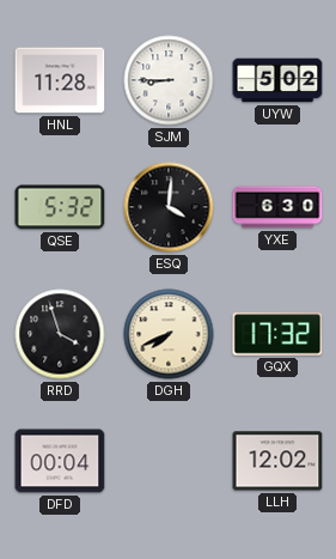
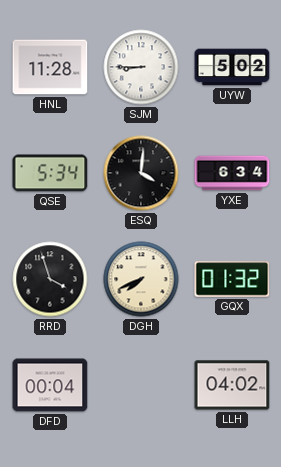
QSE: 5:32 -> 5:34 (50, 173)
YXE: 6:30 -> 6:34 (232, 173)
GQX: 17:32 -> 01:32 (232, 279)
LLH: 12:02 -> 04:02 (232, 385)
